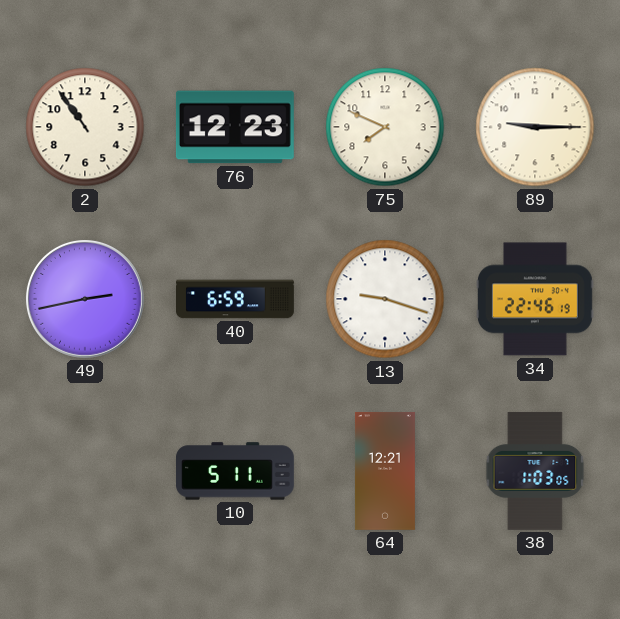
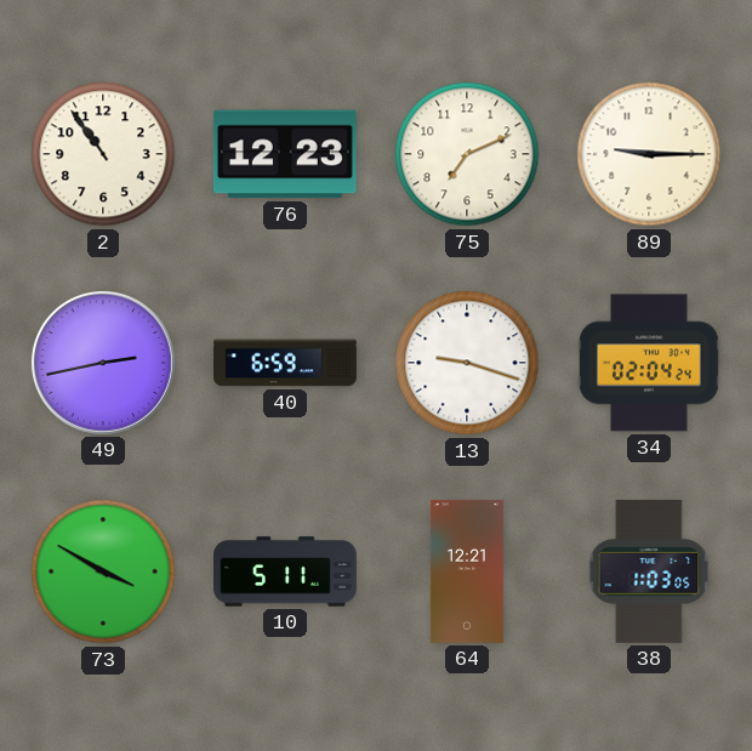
75: 7:49 -> 7:11 (467, 154)
34: 22:46 -> 02:04 (649, 363)
73: none -> 3:50 (103, 571)
